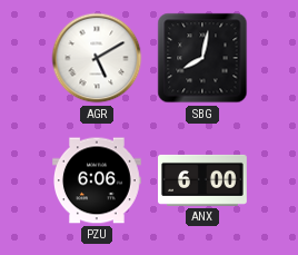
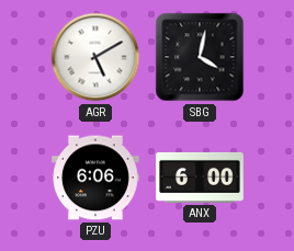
SBG: 8:02 -> 4:02 (200, 57)
